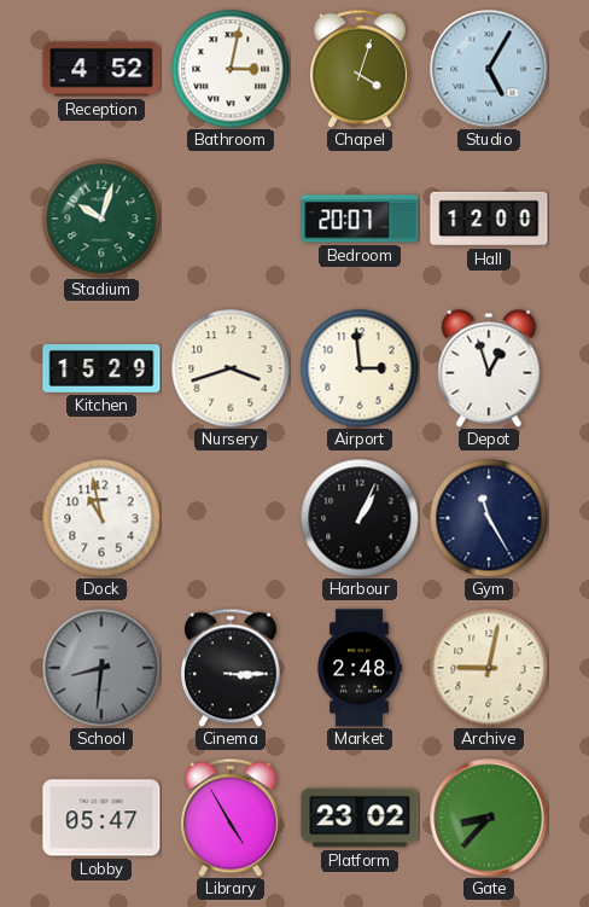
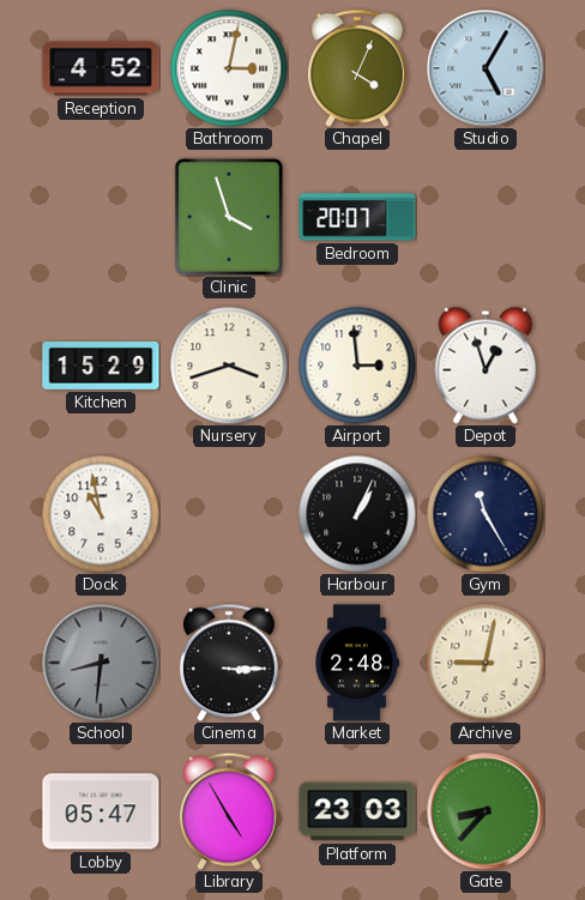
Chapel: 4:03 -> 4:04 (357, 68)
Stadium: 10:03 -> none (101, 219)
Clinic: none -> 3:57 (229, 217)
Hall: 12:00 -> none (489, 219)
Platform: 23:02 -> 23:03 (357, 811)
